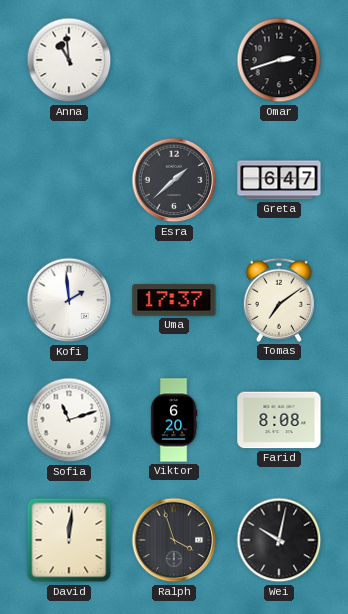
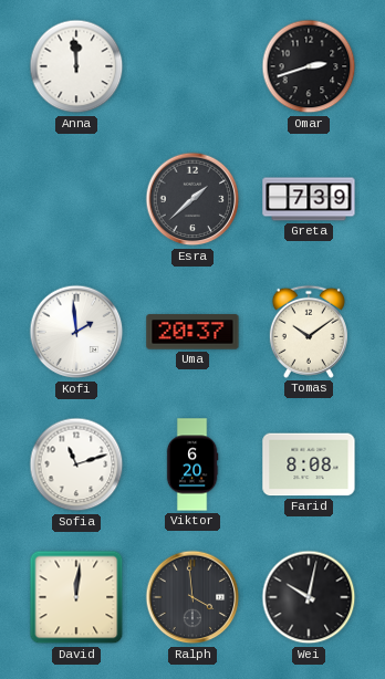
Anna: 10:59 -> 11:59 (76, 66)
Greta: 6:47 -> 7:39 (309, 199)
Uma: 17:37 -> 20:37 (192, 332)
Tomas: 7:09 -> 10:09 (309, 332)
Ralph: 3:57 -> 3:59 (192, 597)
